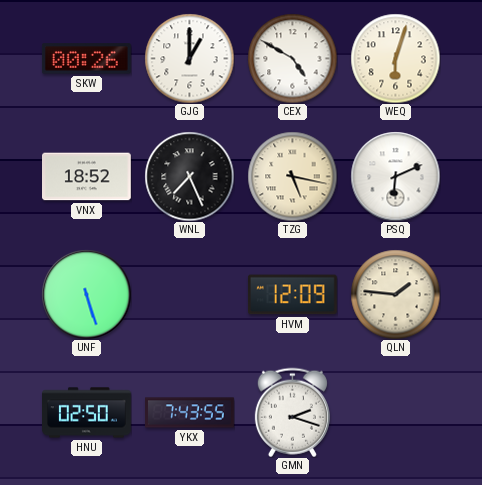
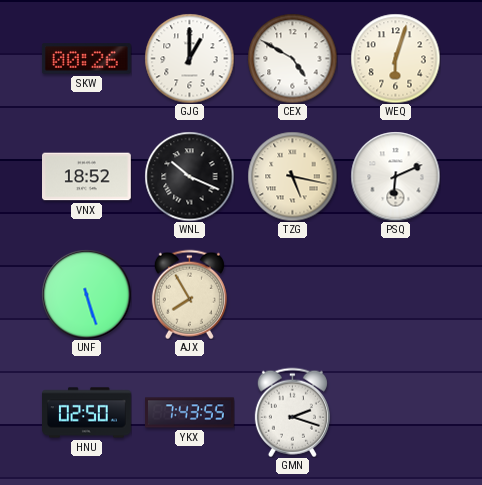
WNL: 7:26 -> 10:19 (189, 176)
AJX: none -> 7:55 (189, 294)
HVM: 12:09 -> none (292, 295)
QLN: 1:46 -> none (395, 294)
